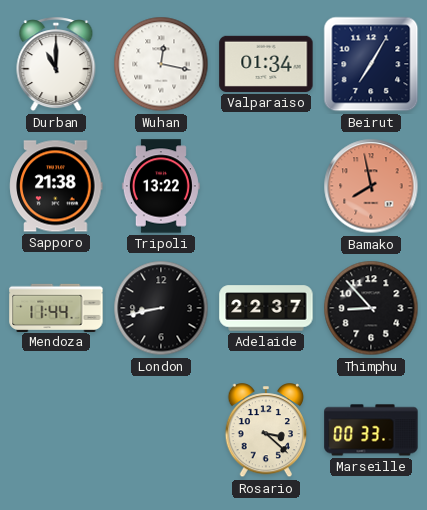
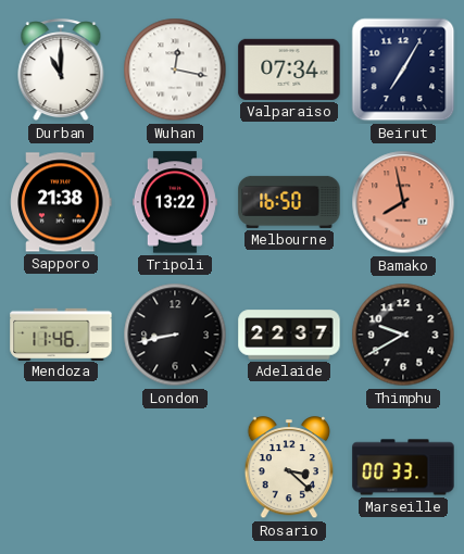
Valparaiso: 01:34 -> 07:34 (289, 70)
Melbourne: none -> 16:50 (289, 202)
Mendoza: 11:44 -> 11:46 (61, 333)
Thimphu: 8:53 -> 9:40 (403, 335)
